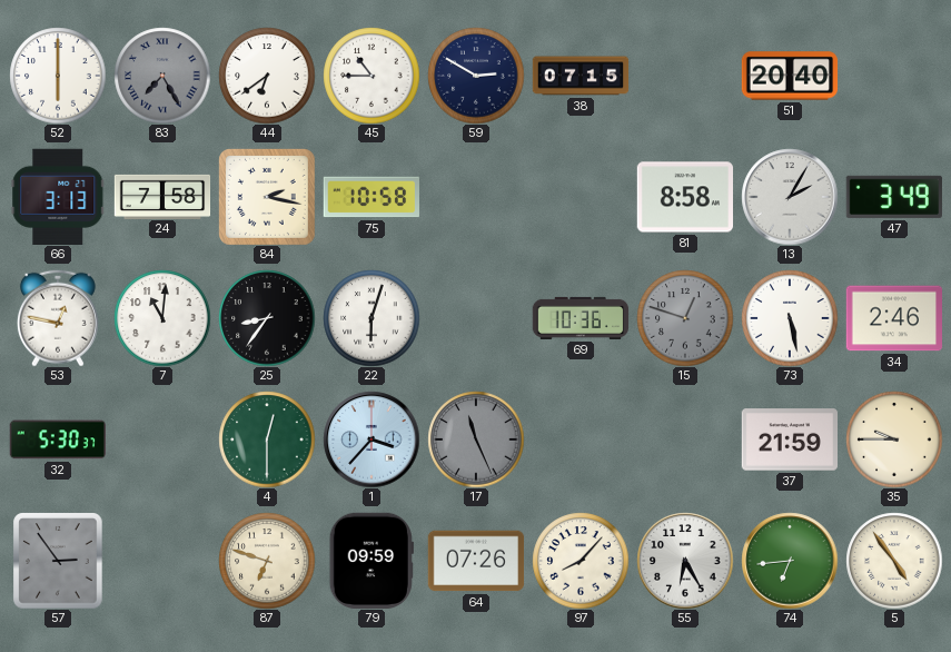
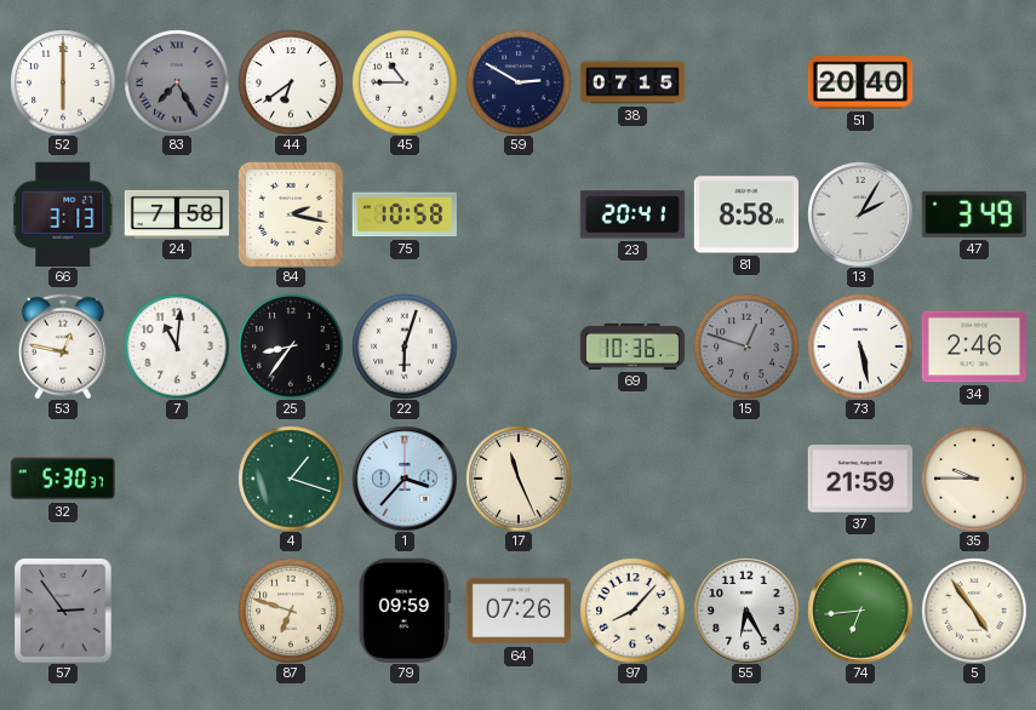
23: none -> 20:41 (633, 214)
4: 12:30 -> 1:18 (291, 479)
17 dial: grey -> cream (519, 479)
